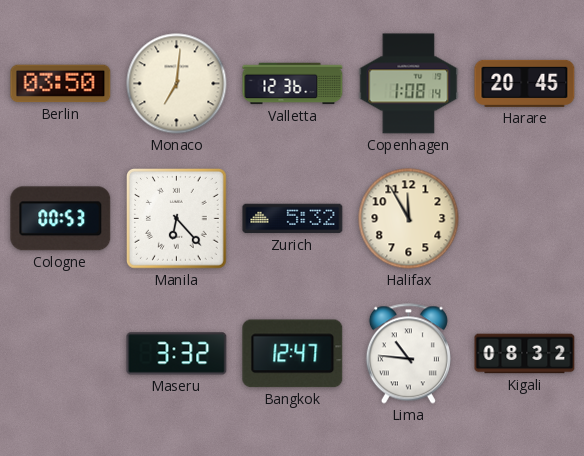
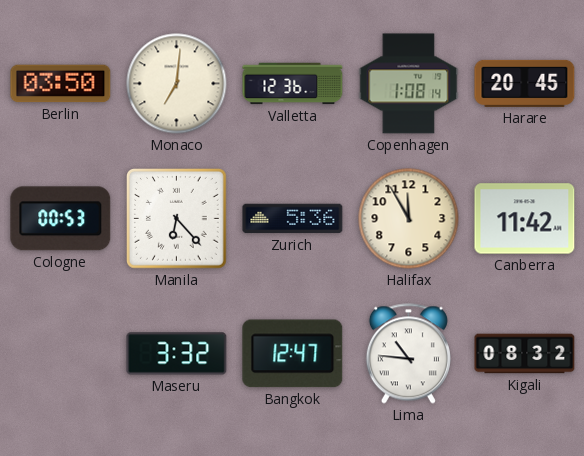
Zurich: 5:32 -> 5:36 (293, 219)
Canberra: none -> 11:42 (525, 219)
